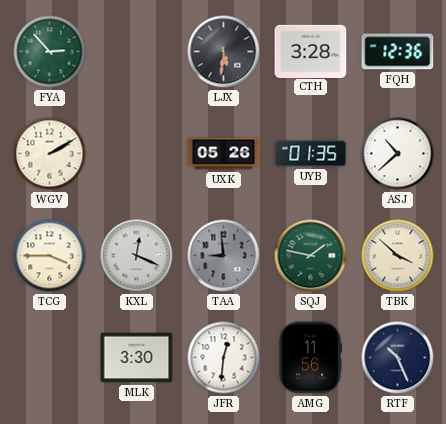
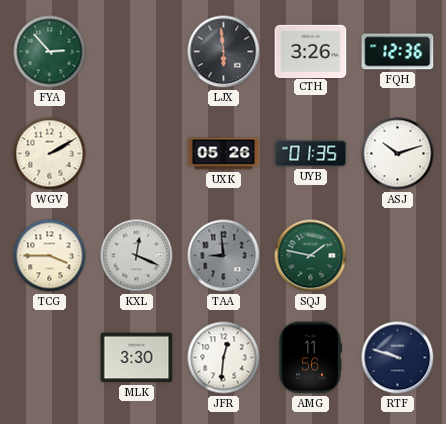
LJX: 5:31 -> 5:59 (224, 52)
CTH: 3:28 -> 3:26 (311, 51)
ASJ: 10:38 -> 10:12 (398, 154)
TBK: 3:52 -> none (398, 256)
RTF: 10:26 -> 9:48 (398, 358)
